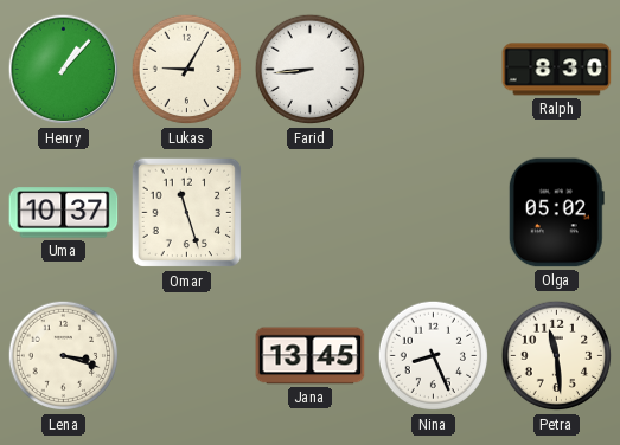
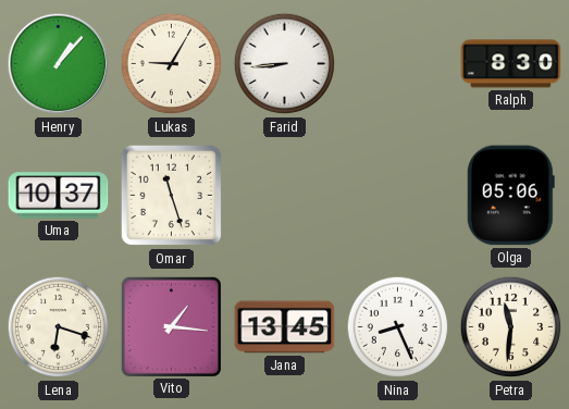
Olga: 05:02 -> 05:06 (510, 196)
Lena: 3:18 -> 6:18 (59, 327)
Vito: none -> 1:16 (171, 326)
Petra: 11:29 -> 11:31 (511, 327)
